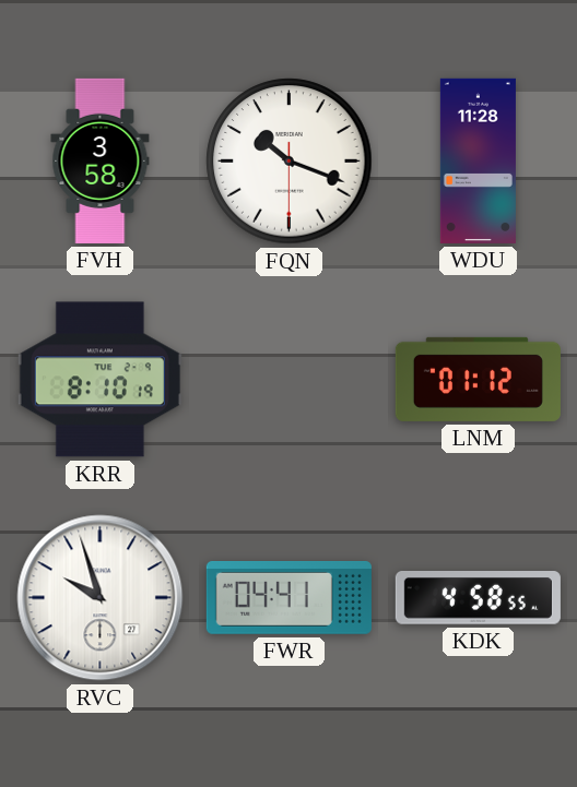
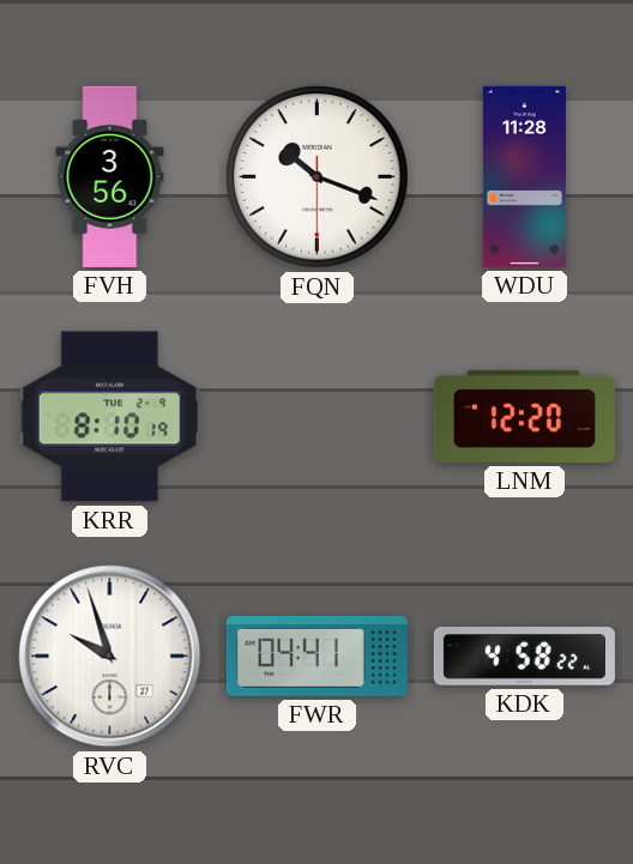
FVH: 3:58 -> 3:56 (110, 176)
LNM: 01:12 -> 12:20 (524, 416)
KDK: 4:58:55 -> 4:58:22 (524, 657)
